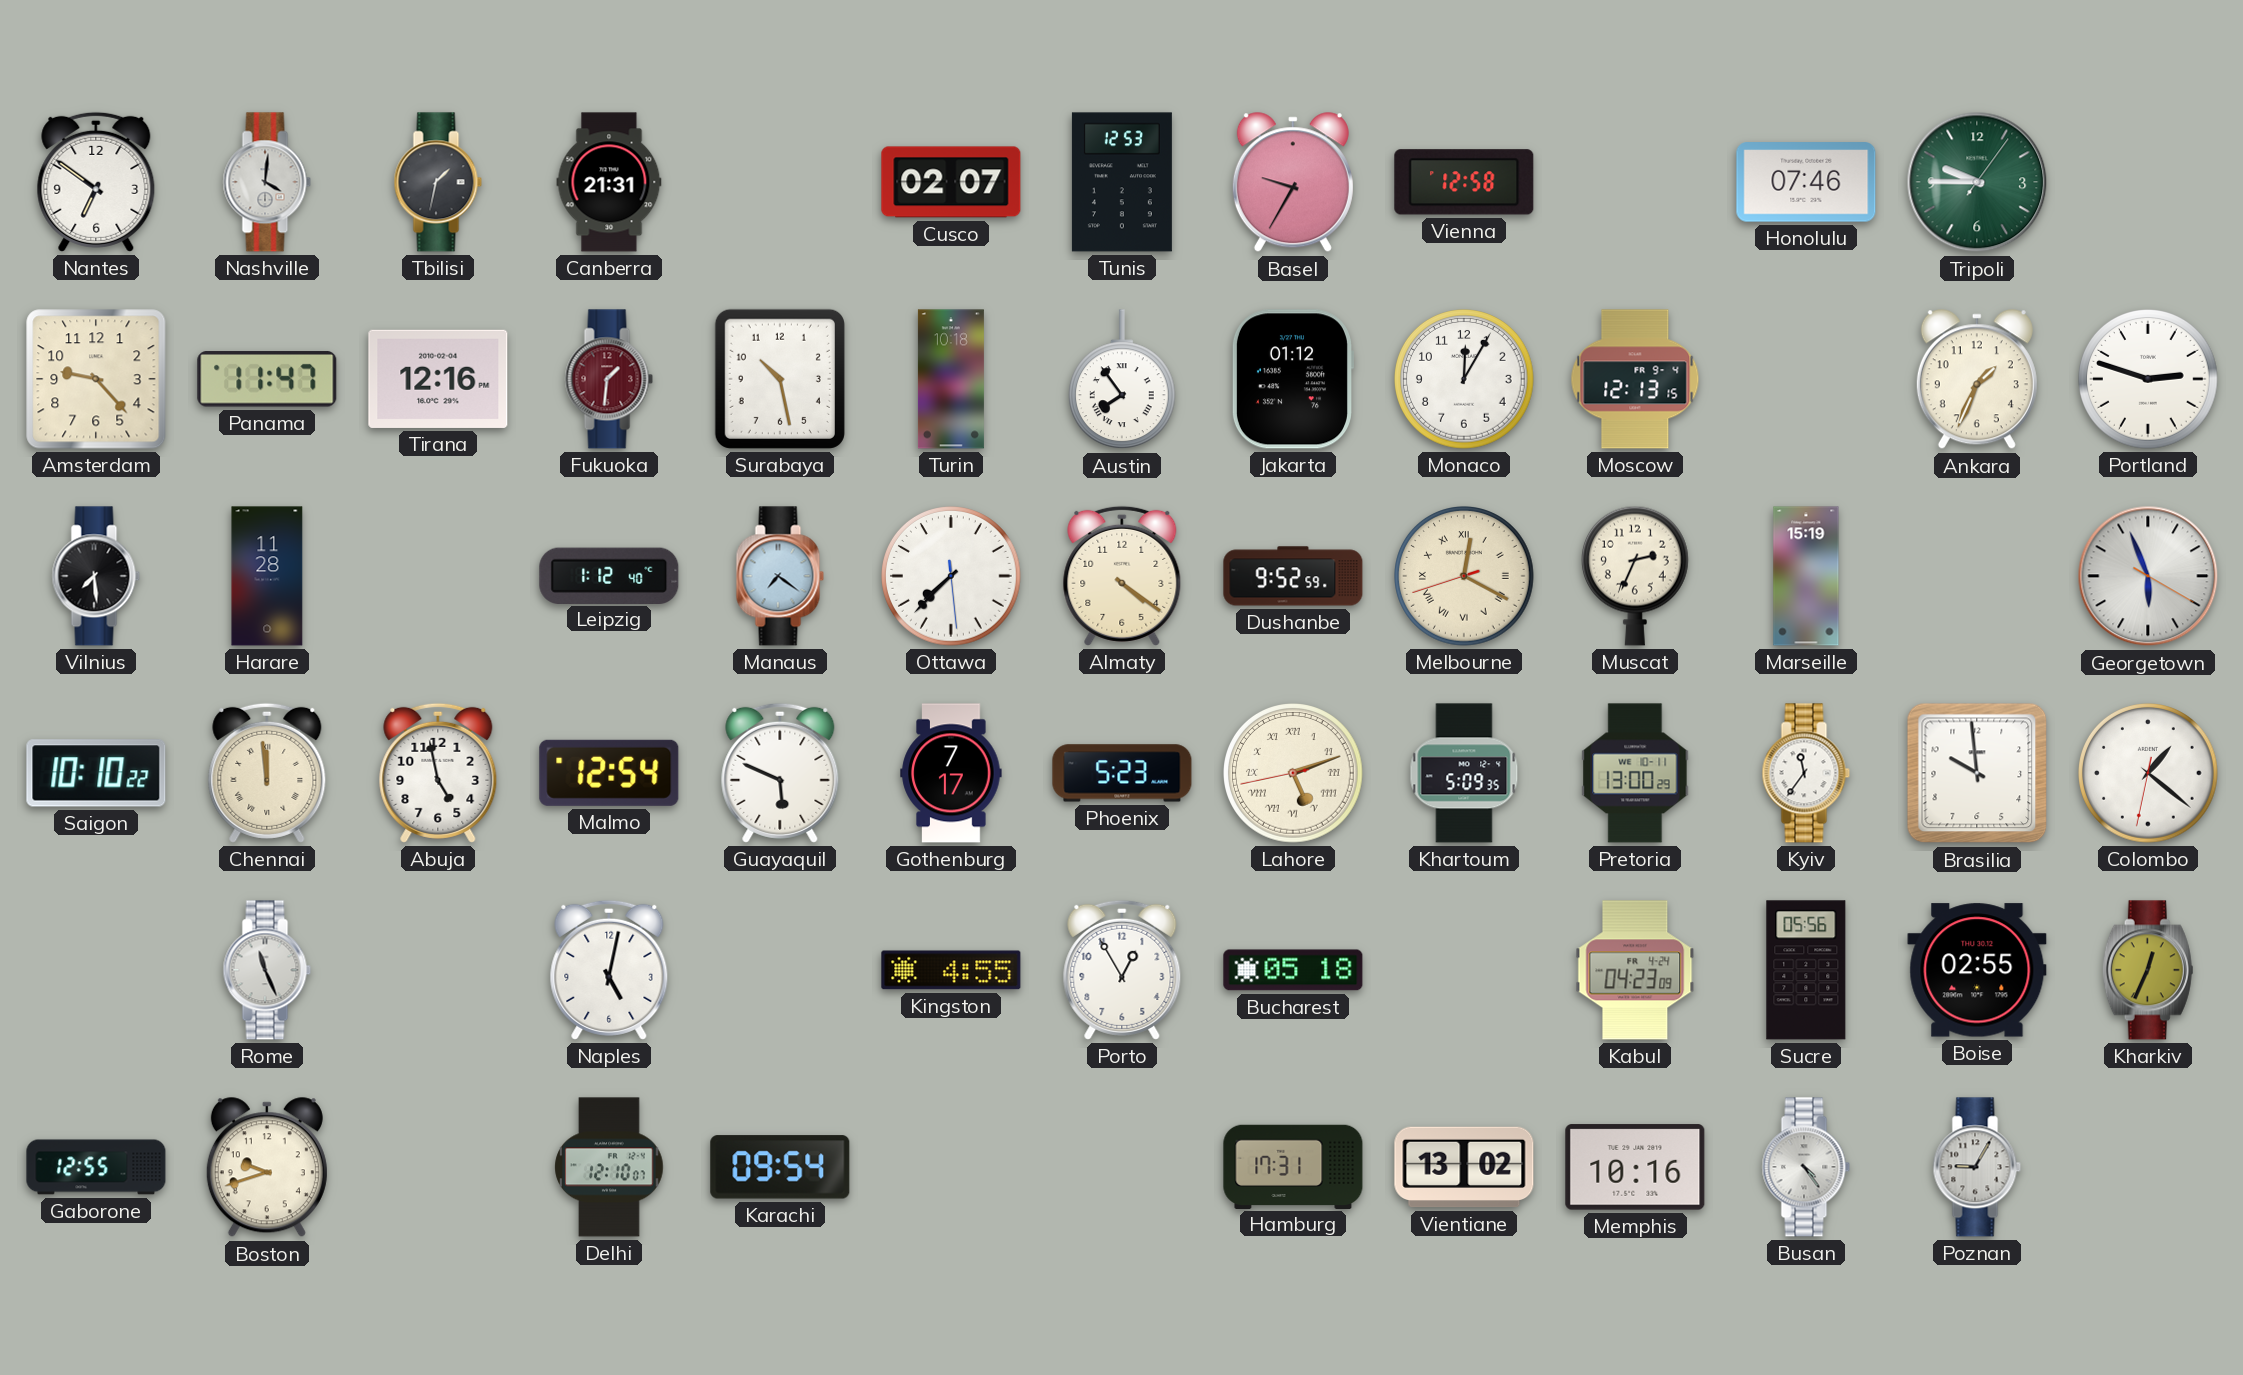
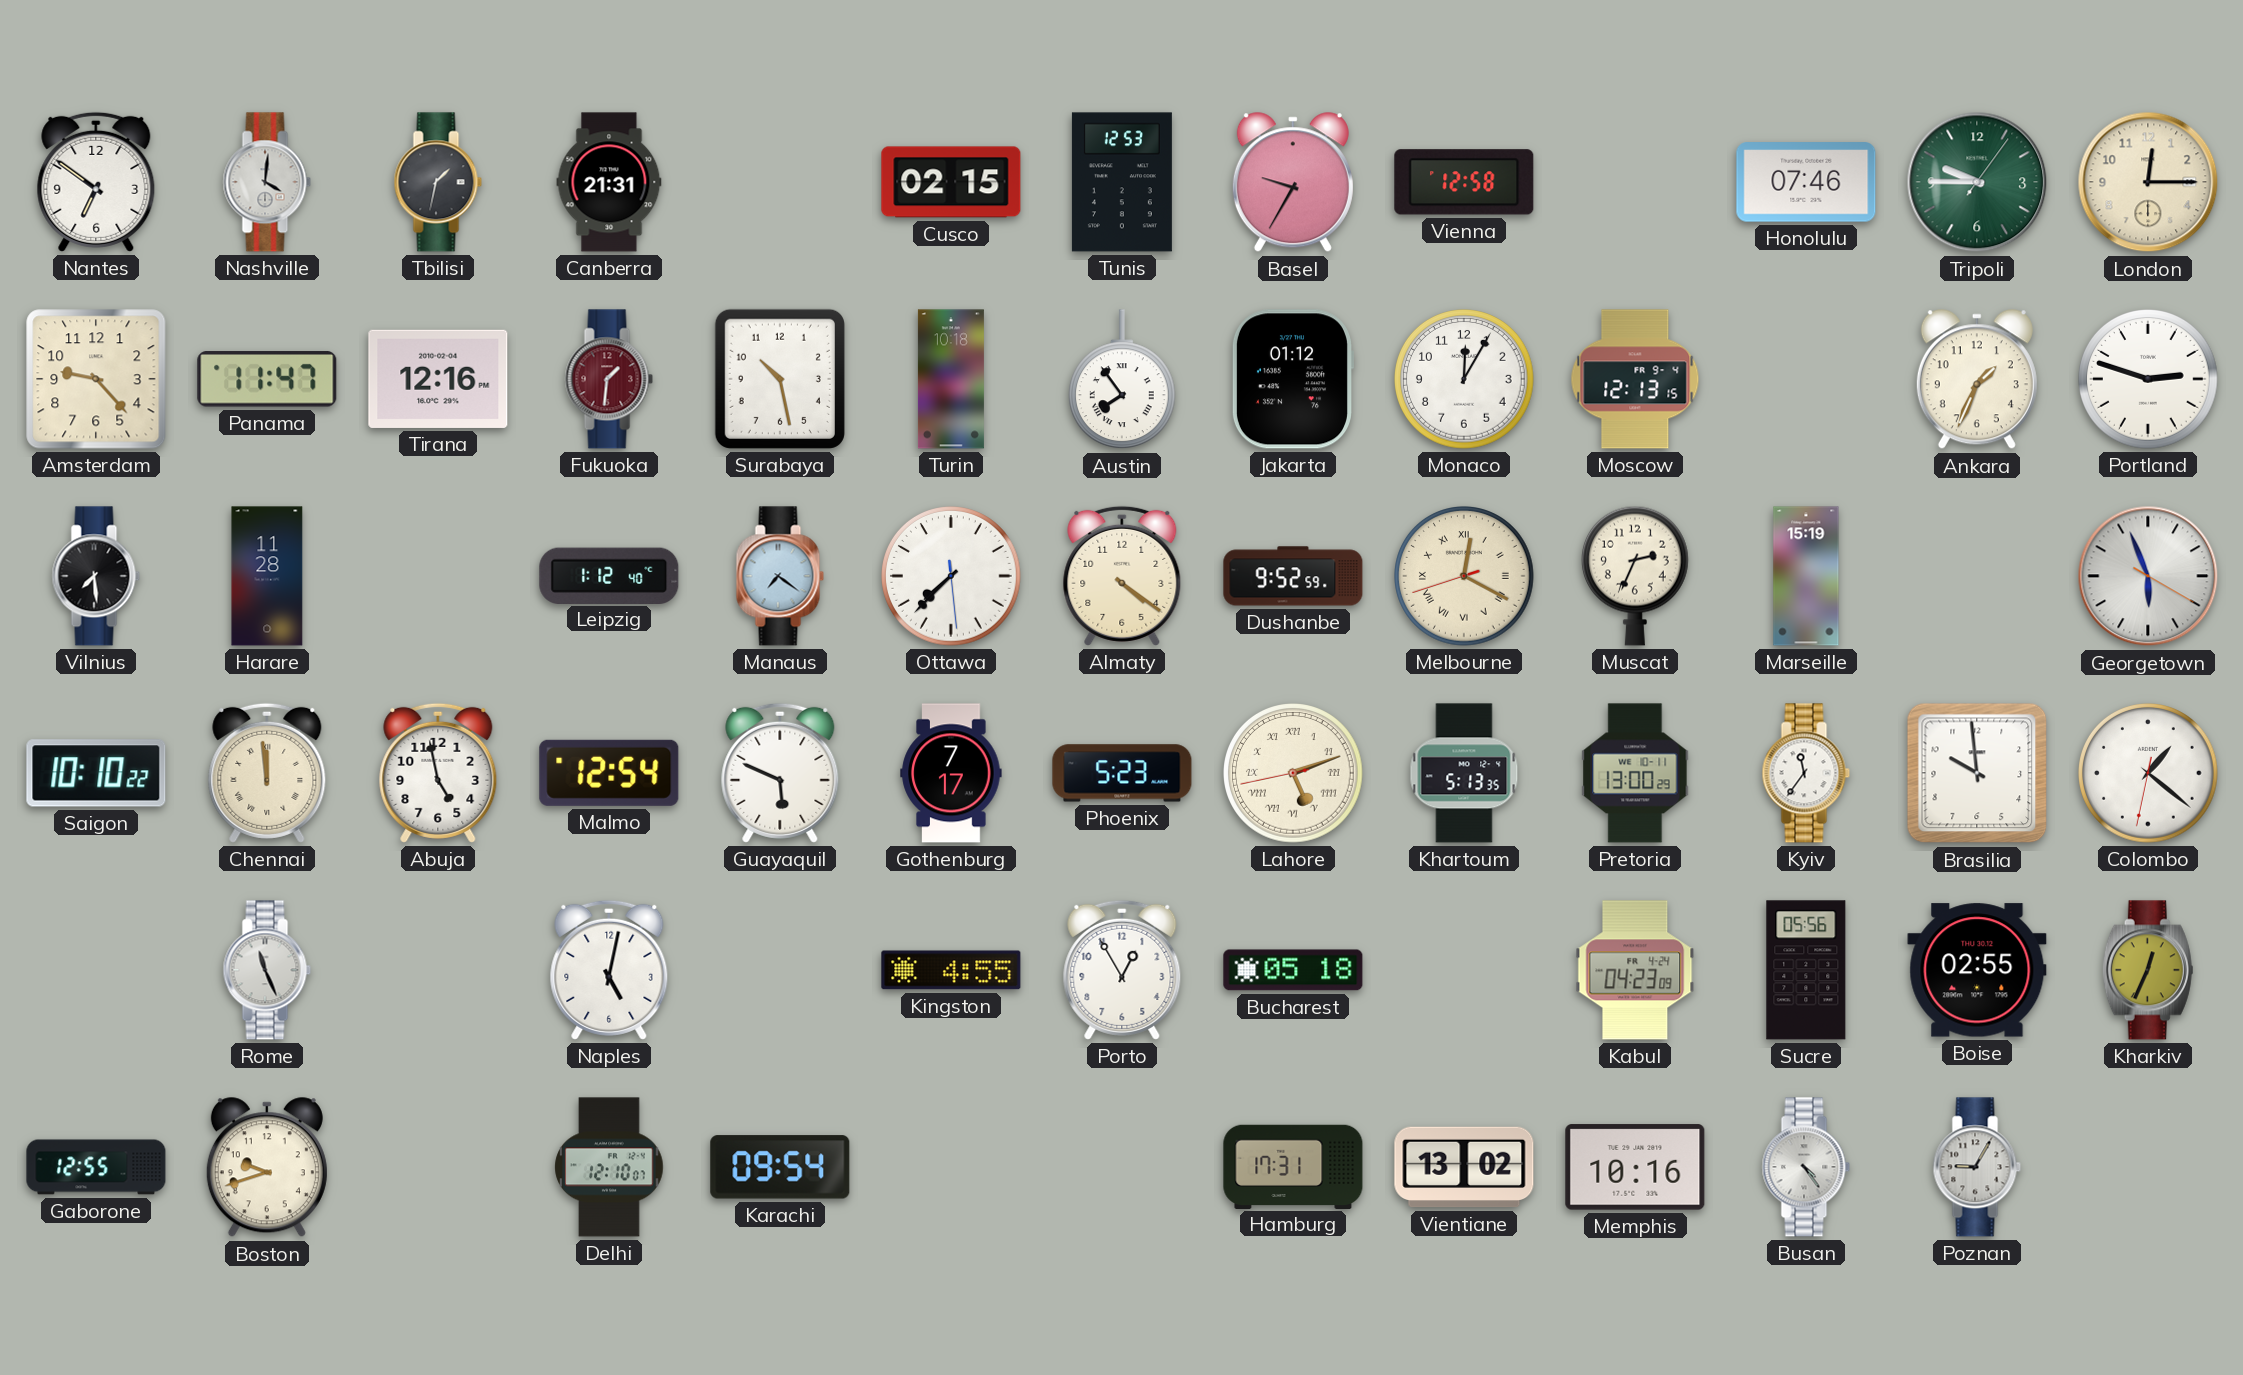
Cusco: 02:07 -> 02:15 (951, 182)
London: none -> 12:15 (2148, 182)
Khartoum: 5:09 -> 5:13 (1464, 773)
